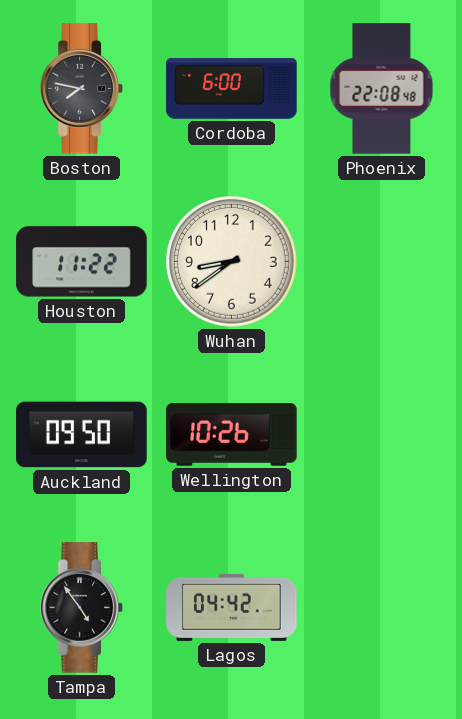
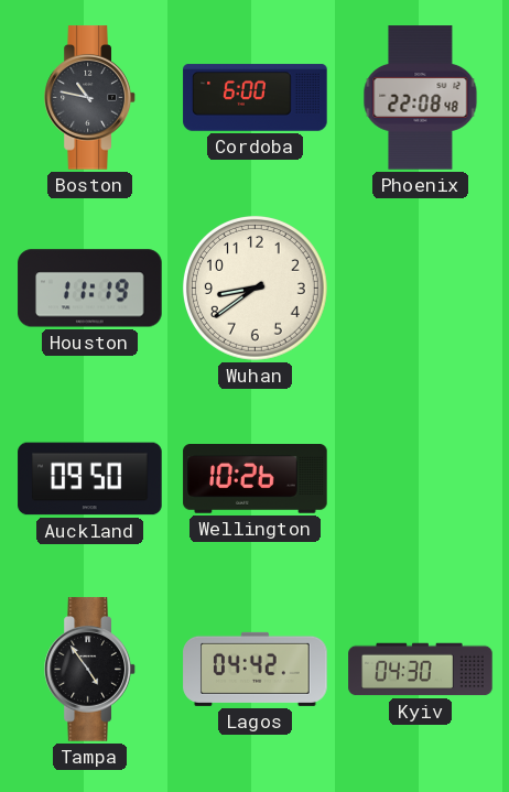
Boston: 7:47 -> 10:47 (90, 98)
Houston: 11:22 -> 11:19 (90, 289)
Kyiv: none -> 04:30 (421, 670)
